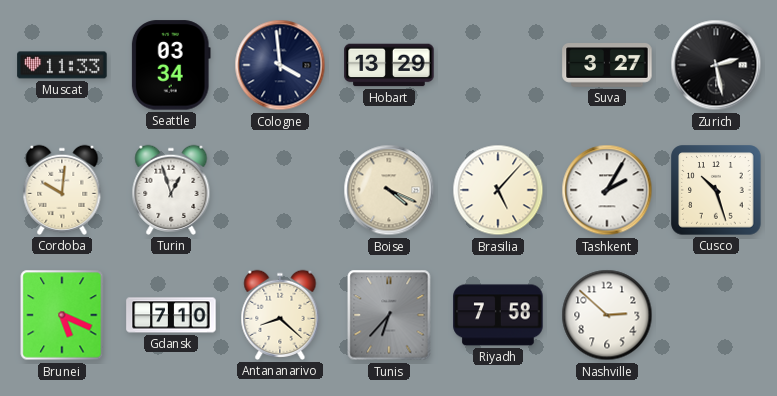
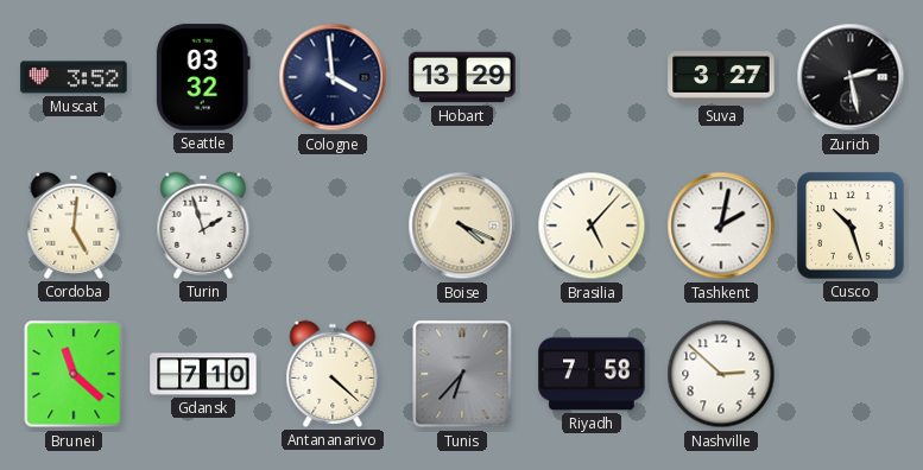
Muscat: 11:33 -> 3:52 (74, 77)
Seattle: 03:34 -> 03:32 (203, 77)
Cordoba: 10:01 -> 5:01 (74, 226)
Turin: 12:57 -> 1:57 (203, 226)
Tashkent: 2:05 -> 2:02 (721, 226)
Brunei: 5:19 -> 11:22 (74, 374)
Antananarivo: 8:22 -> 4:22 (333, 374)
